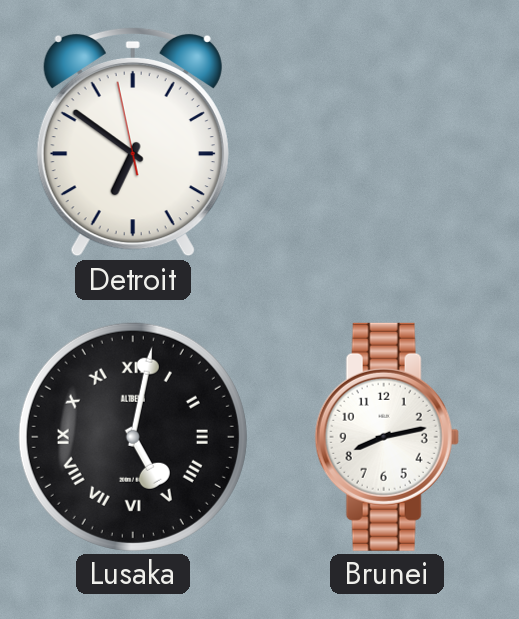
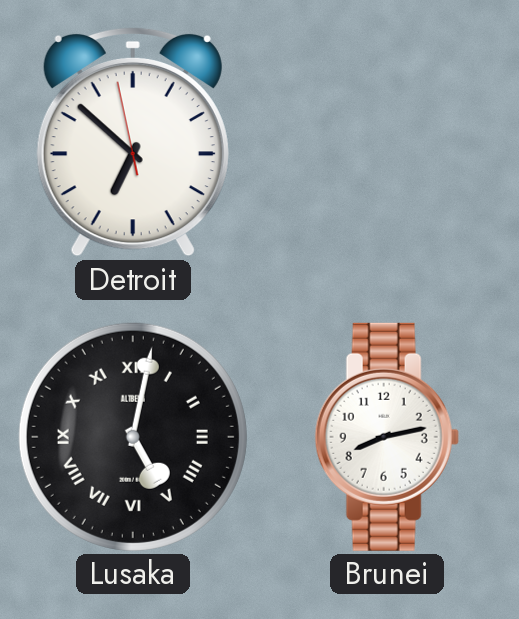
Detroit: 6:50 -> 6:51 (133, 142)
